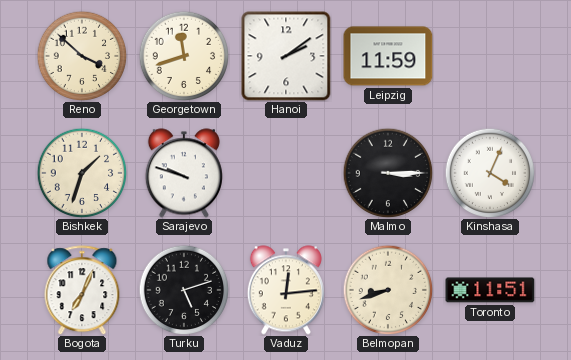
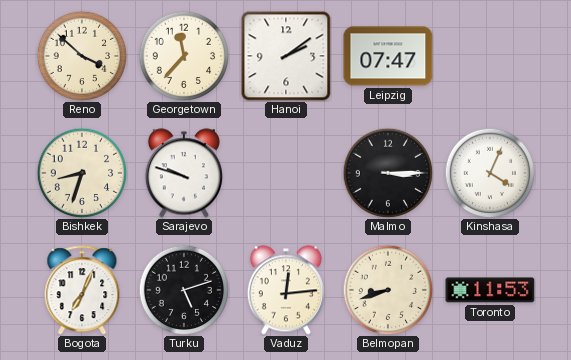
Georgetown: 11:42 -> 11:37 (184, 56)
Leipzig: 11:59 -> 07:47 (388, 56)
Bishkek: 1:33 -> 8:33 (82, 173)
Toronto: 11:51 -> 11:53 (490, 290)
